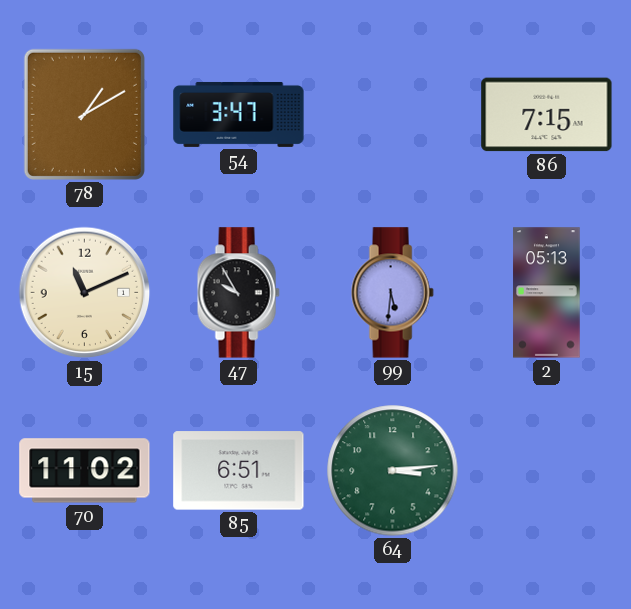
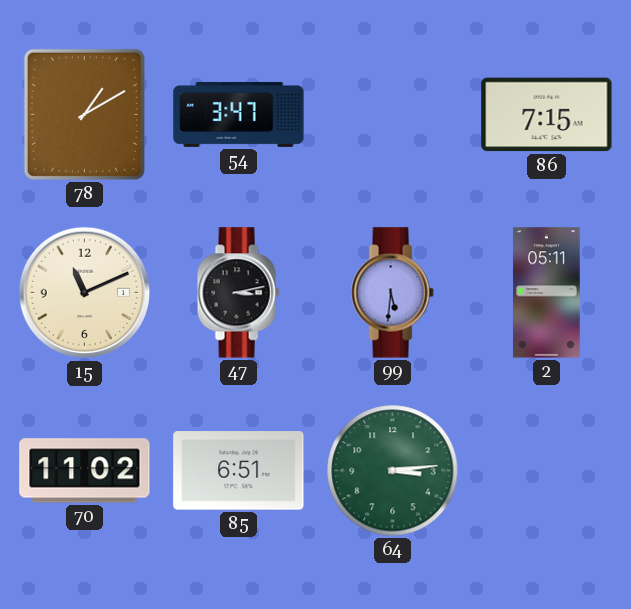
47: 9:55 -> 3:13 (238, 293)
2: 05:13 -> 05:11 (547, 293)
